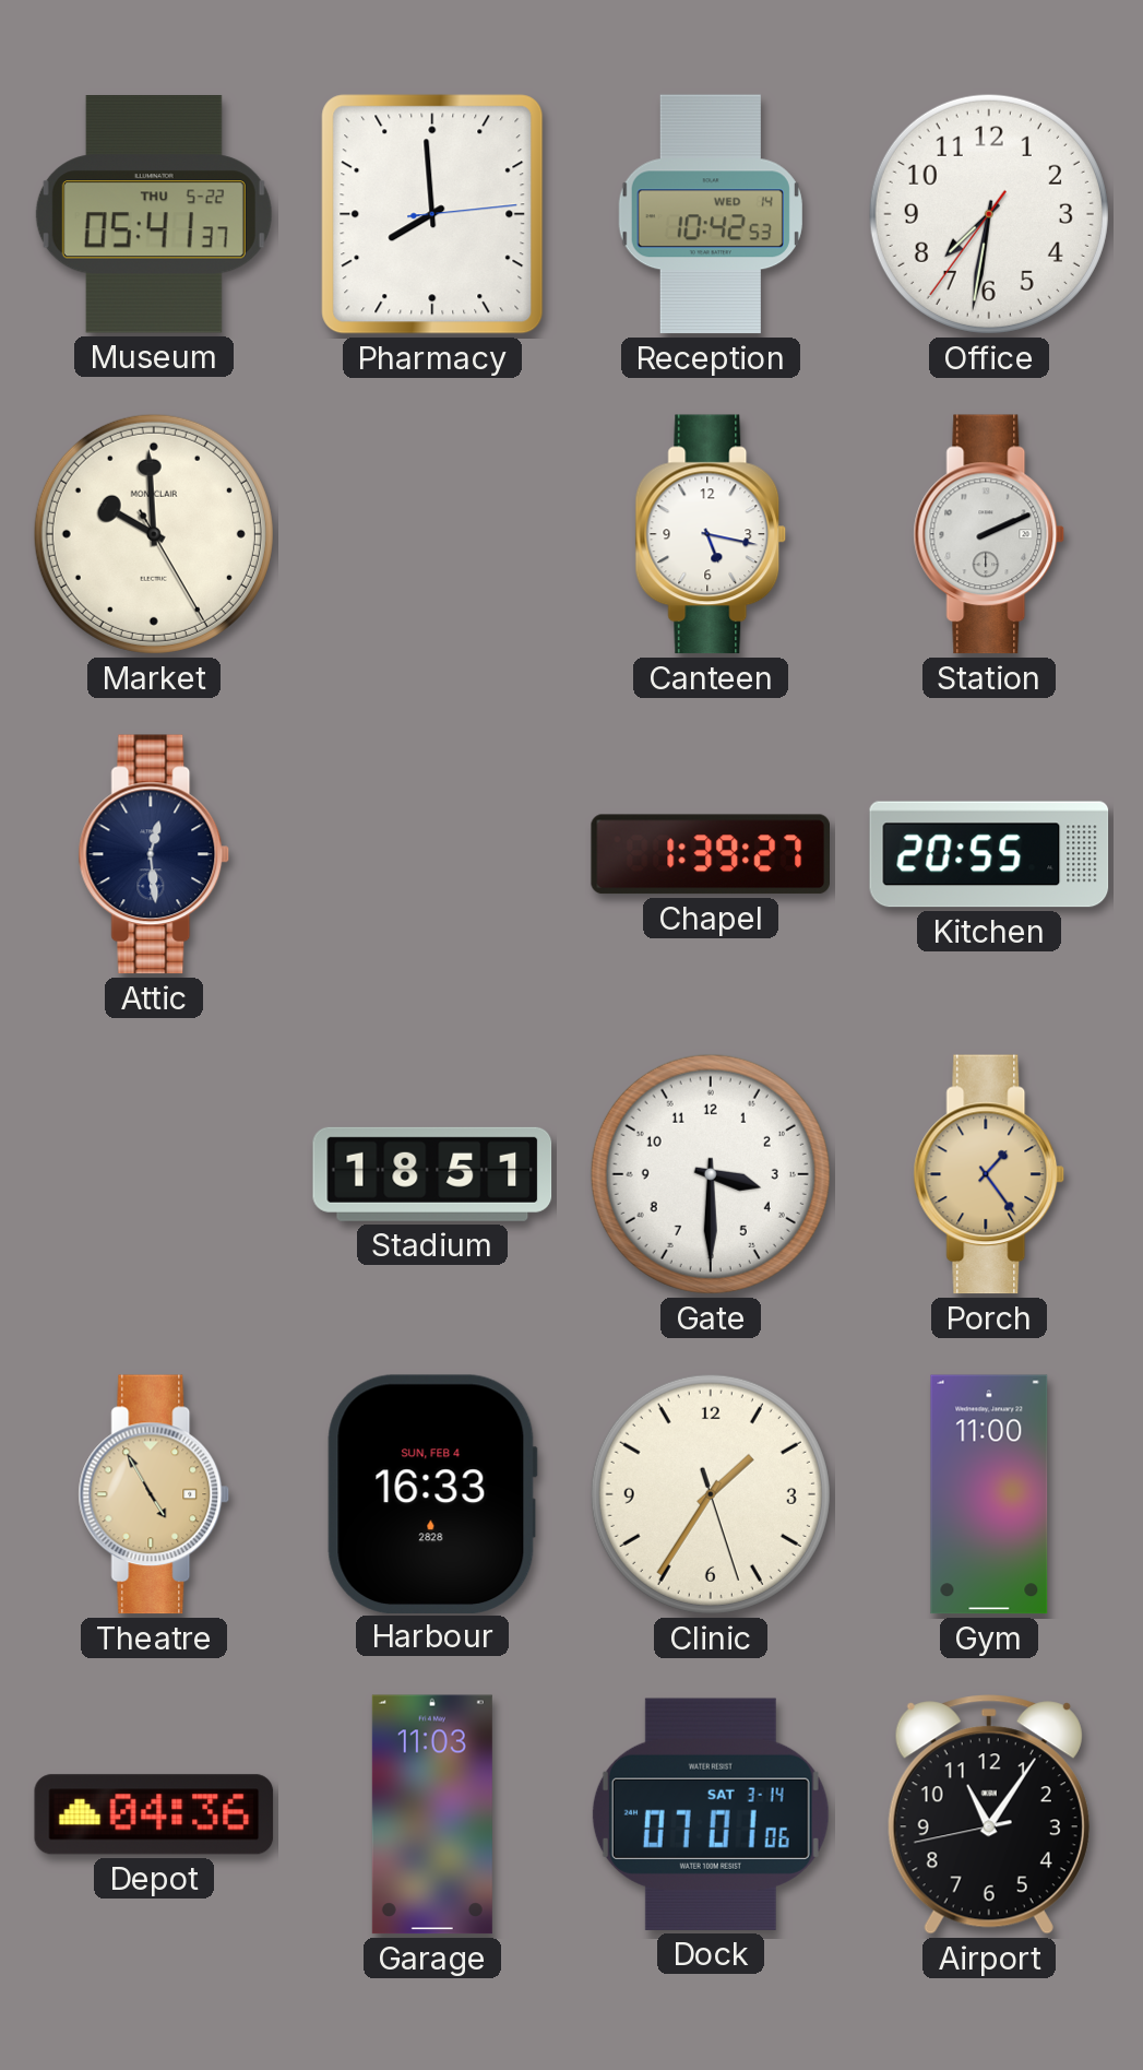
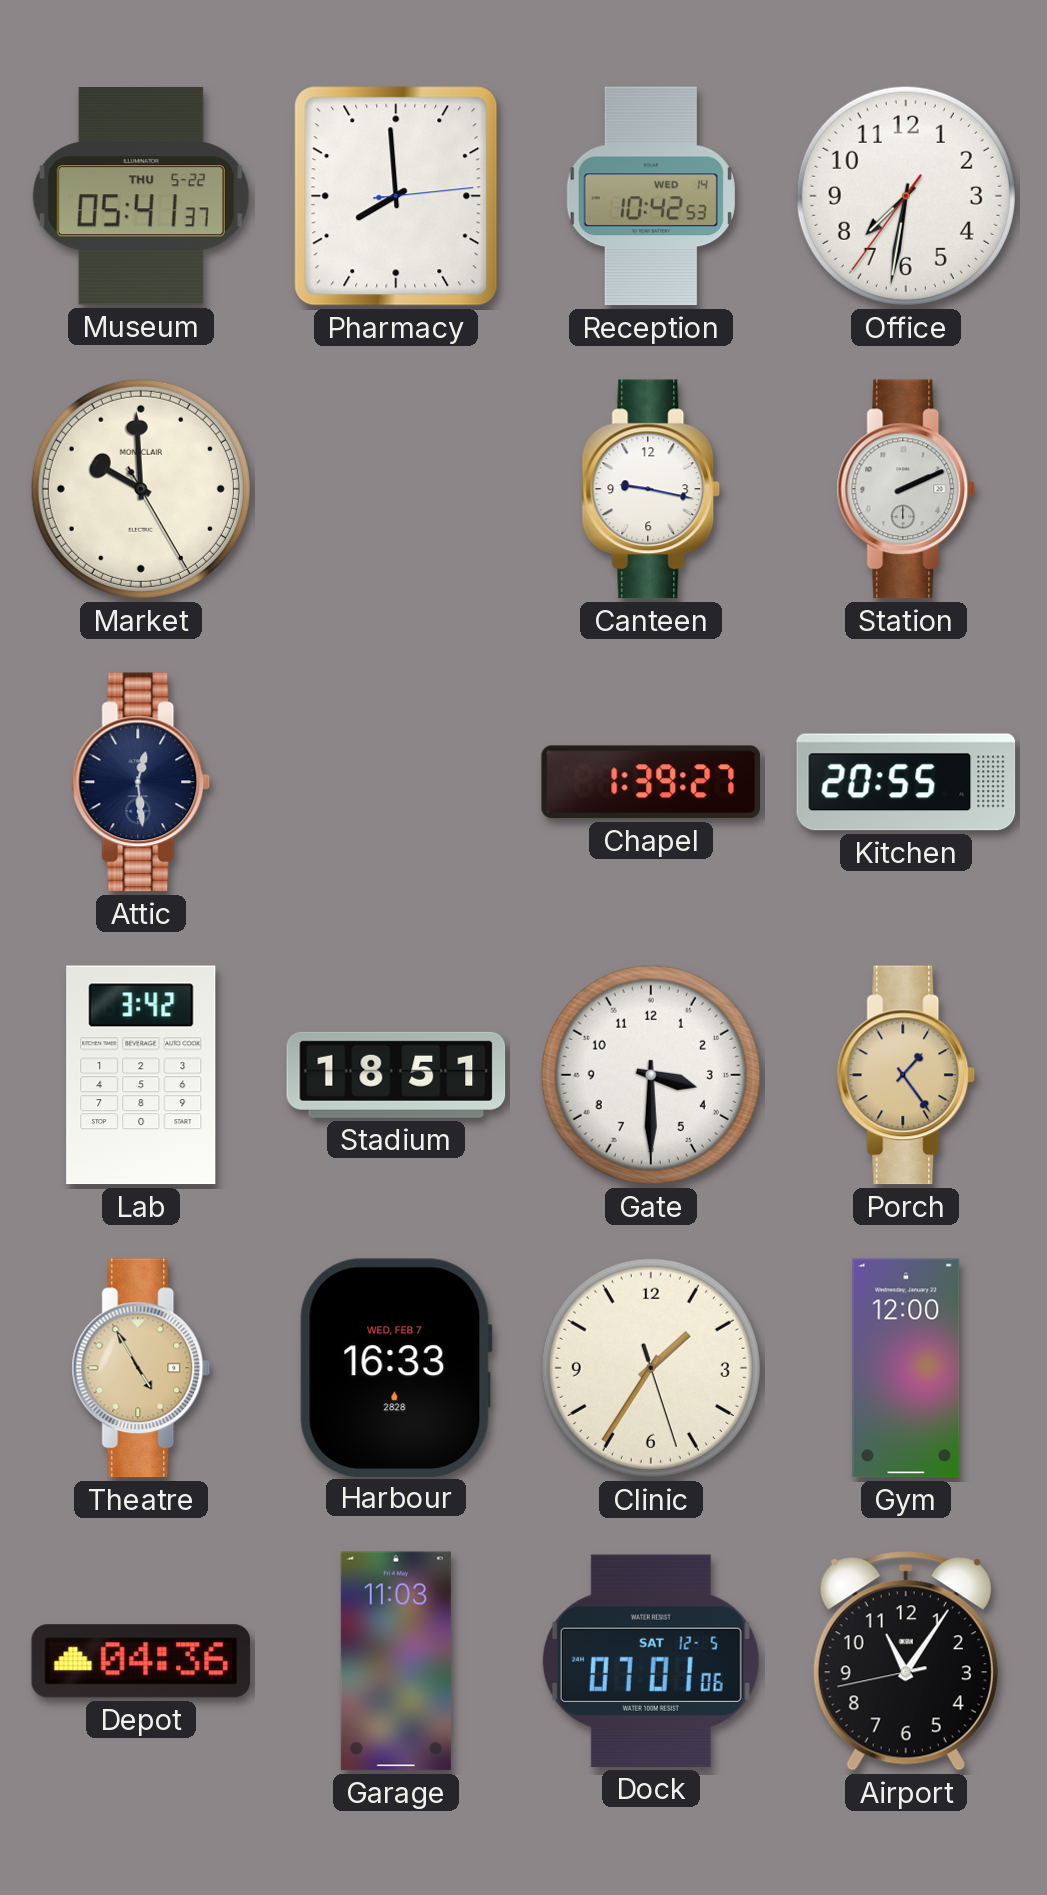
Canteen: 5:17 -> 9:17 (651, 489)
Lab: none -> 3:42 (141, 1075)
Harbour date: SUN, FEB 4 -> WED, FEB 7 (396, 1367)
Gym: 11:00 -> 12:00 (906, 1368)
Dock date: SAT 3-14 -> SAT 12-5 (651, 1661)
